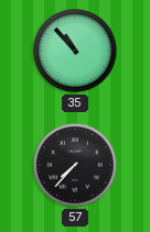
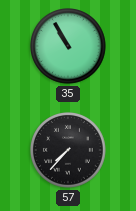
35: 10:53 -> 10:55 (69, 47)
